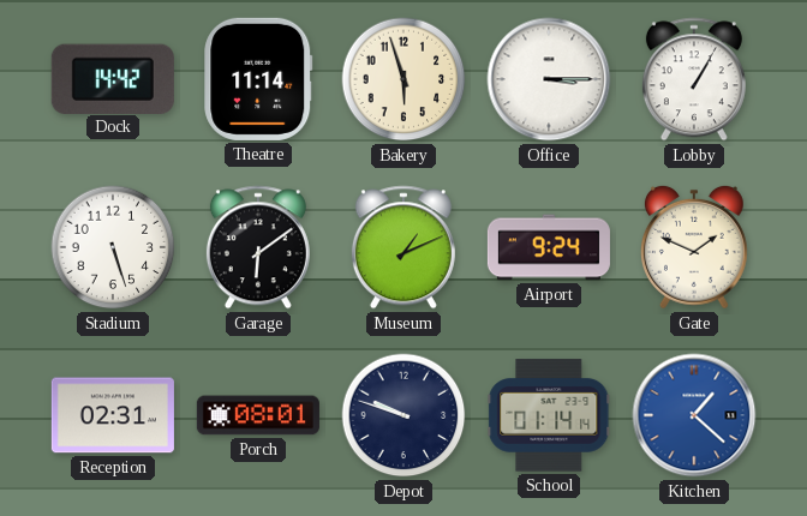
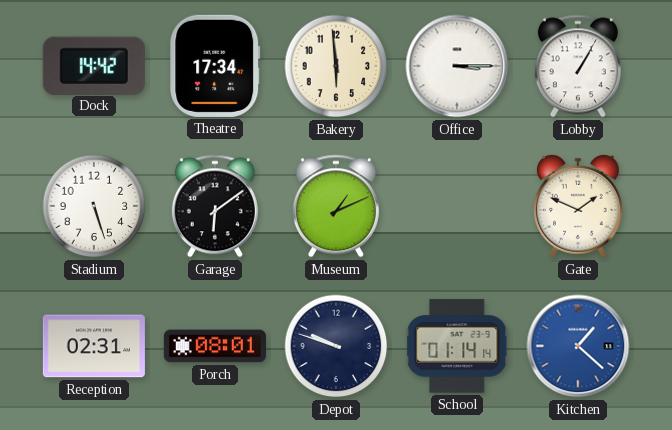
Theatre: 11:14 -> 17:34 (215, 66)
Bakery: 5:57 -> 5:59 (336, 66)
Airport: 9:24 -> none (549, 247)
